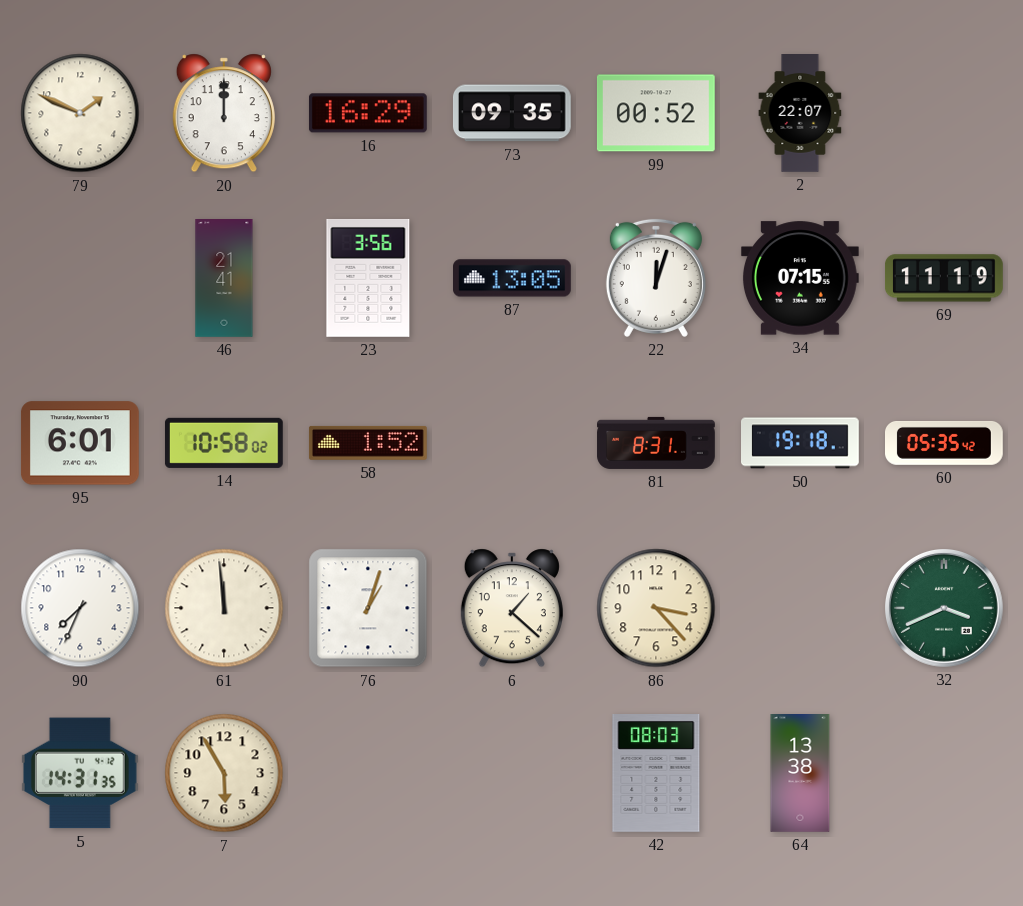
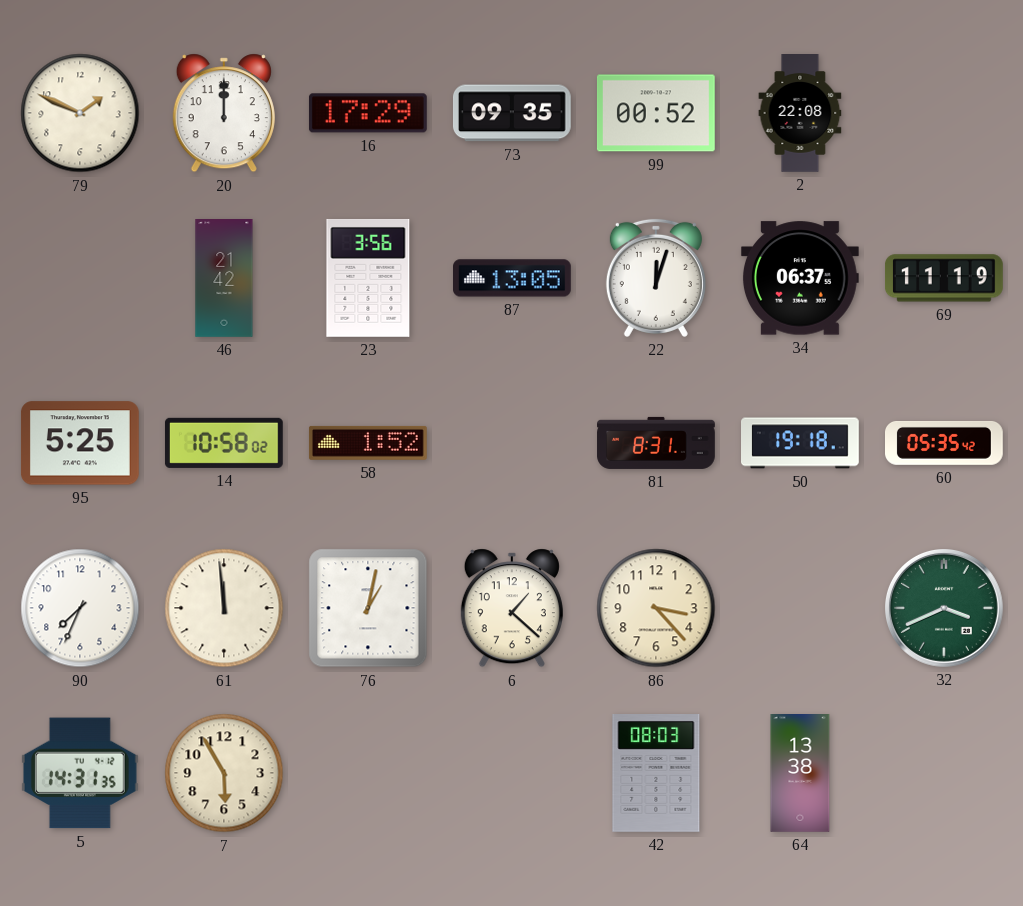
16: 16:29 -> 17:29 (368, 113)
2: 22:07 -> 22:08 (800, 114)
46: 21:41 -> 21:42 (224, 279)
34: 07:15 -> 06:37 (800, 278)
95: 6:01 -> 5:25 (80, 443)
76: 1:03 -> 1:02 (368, 608)
